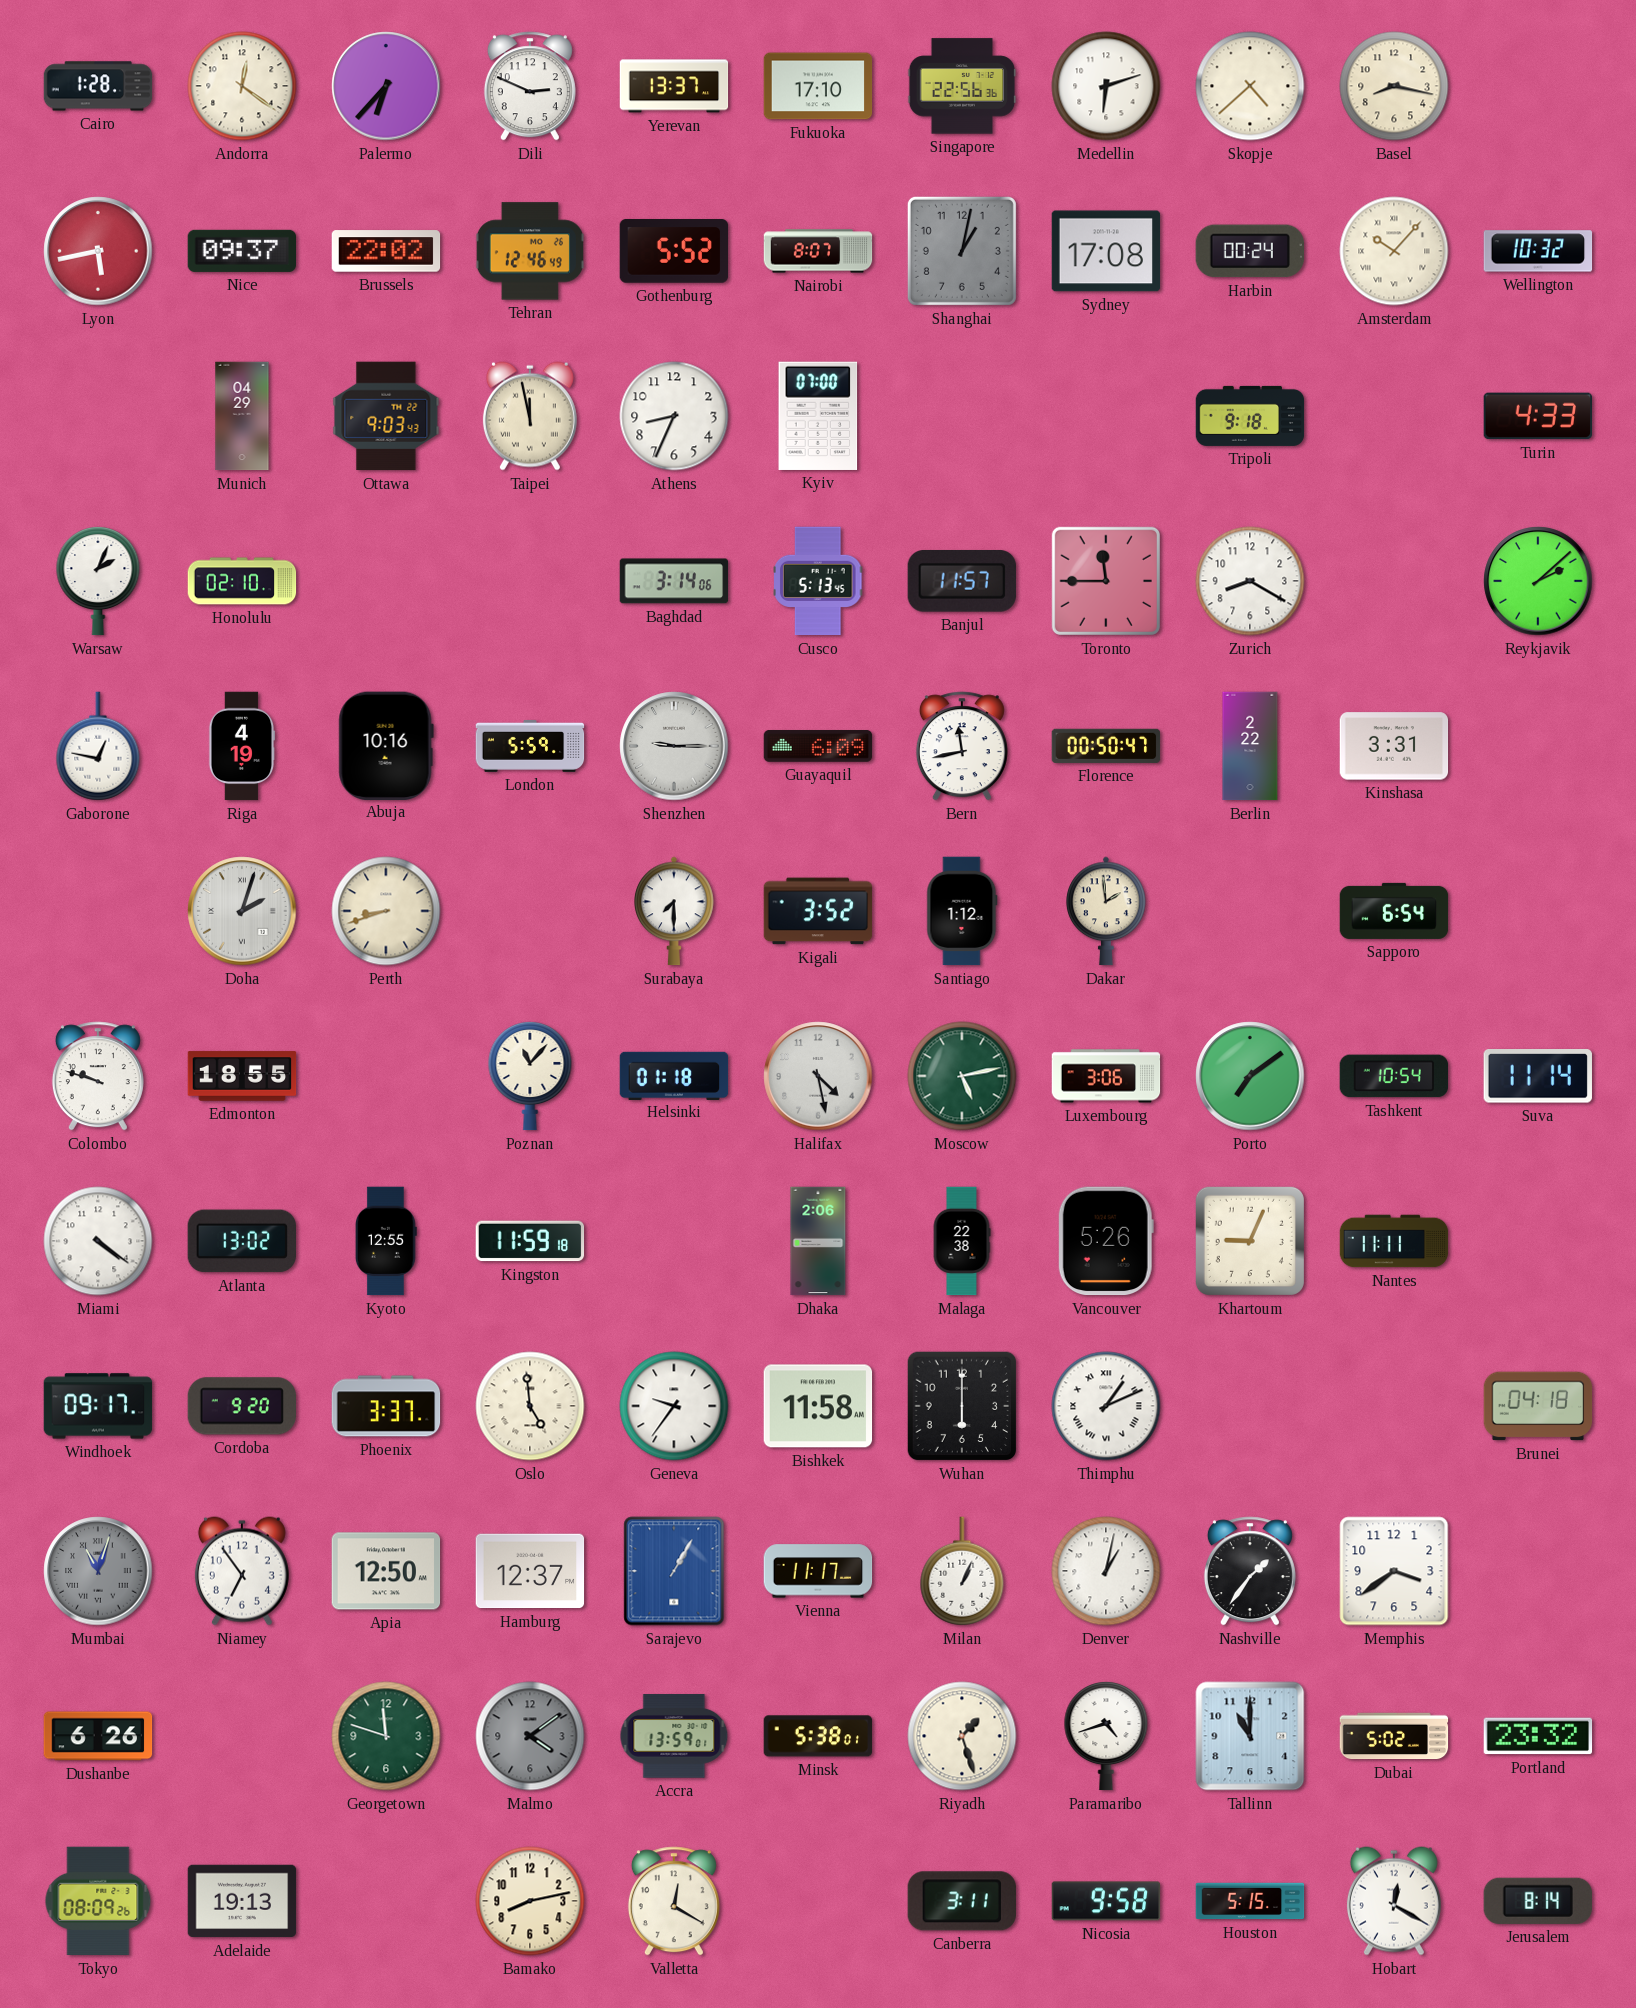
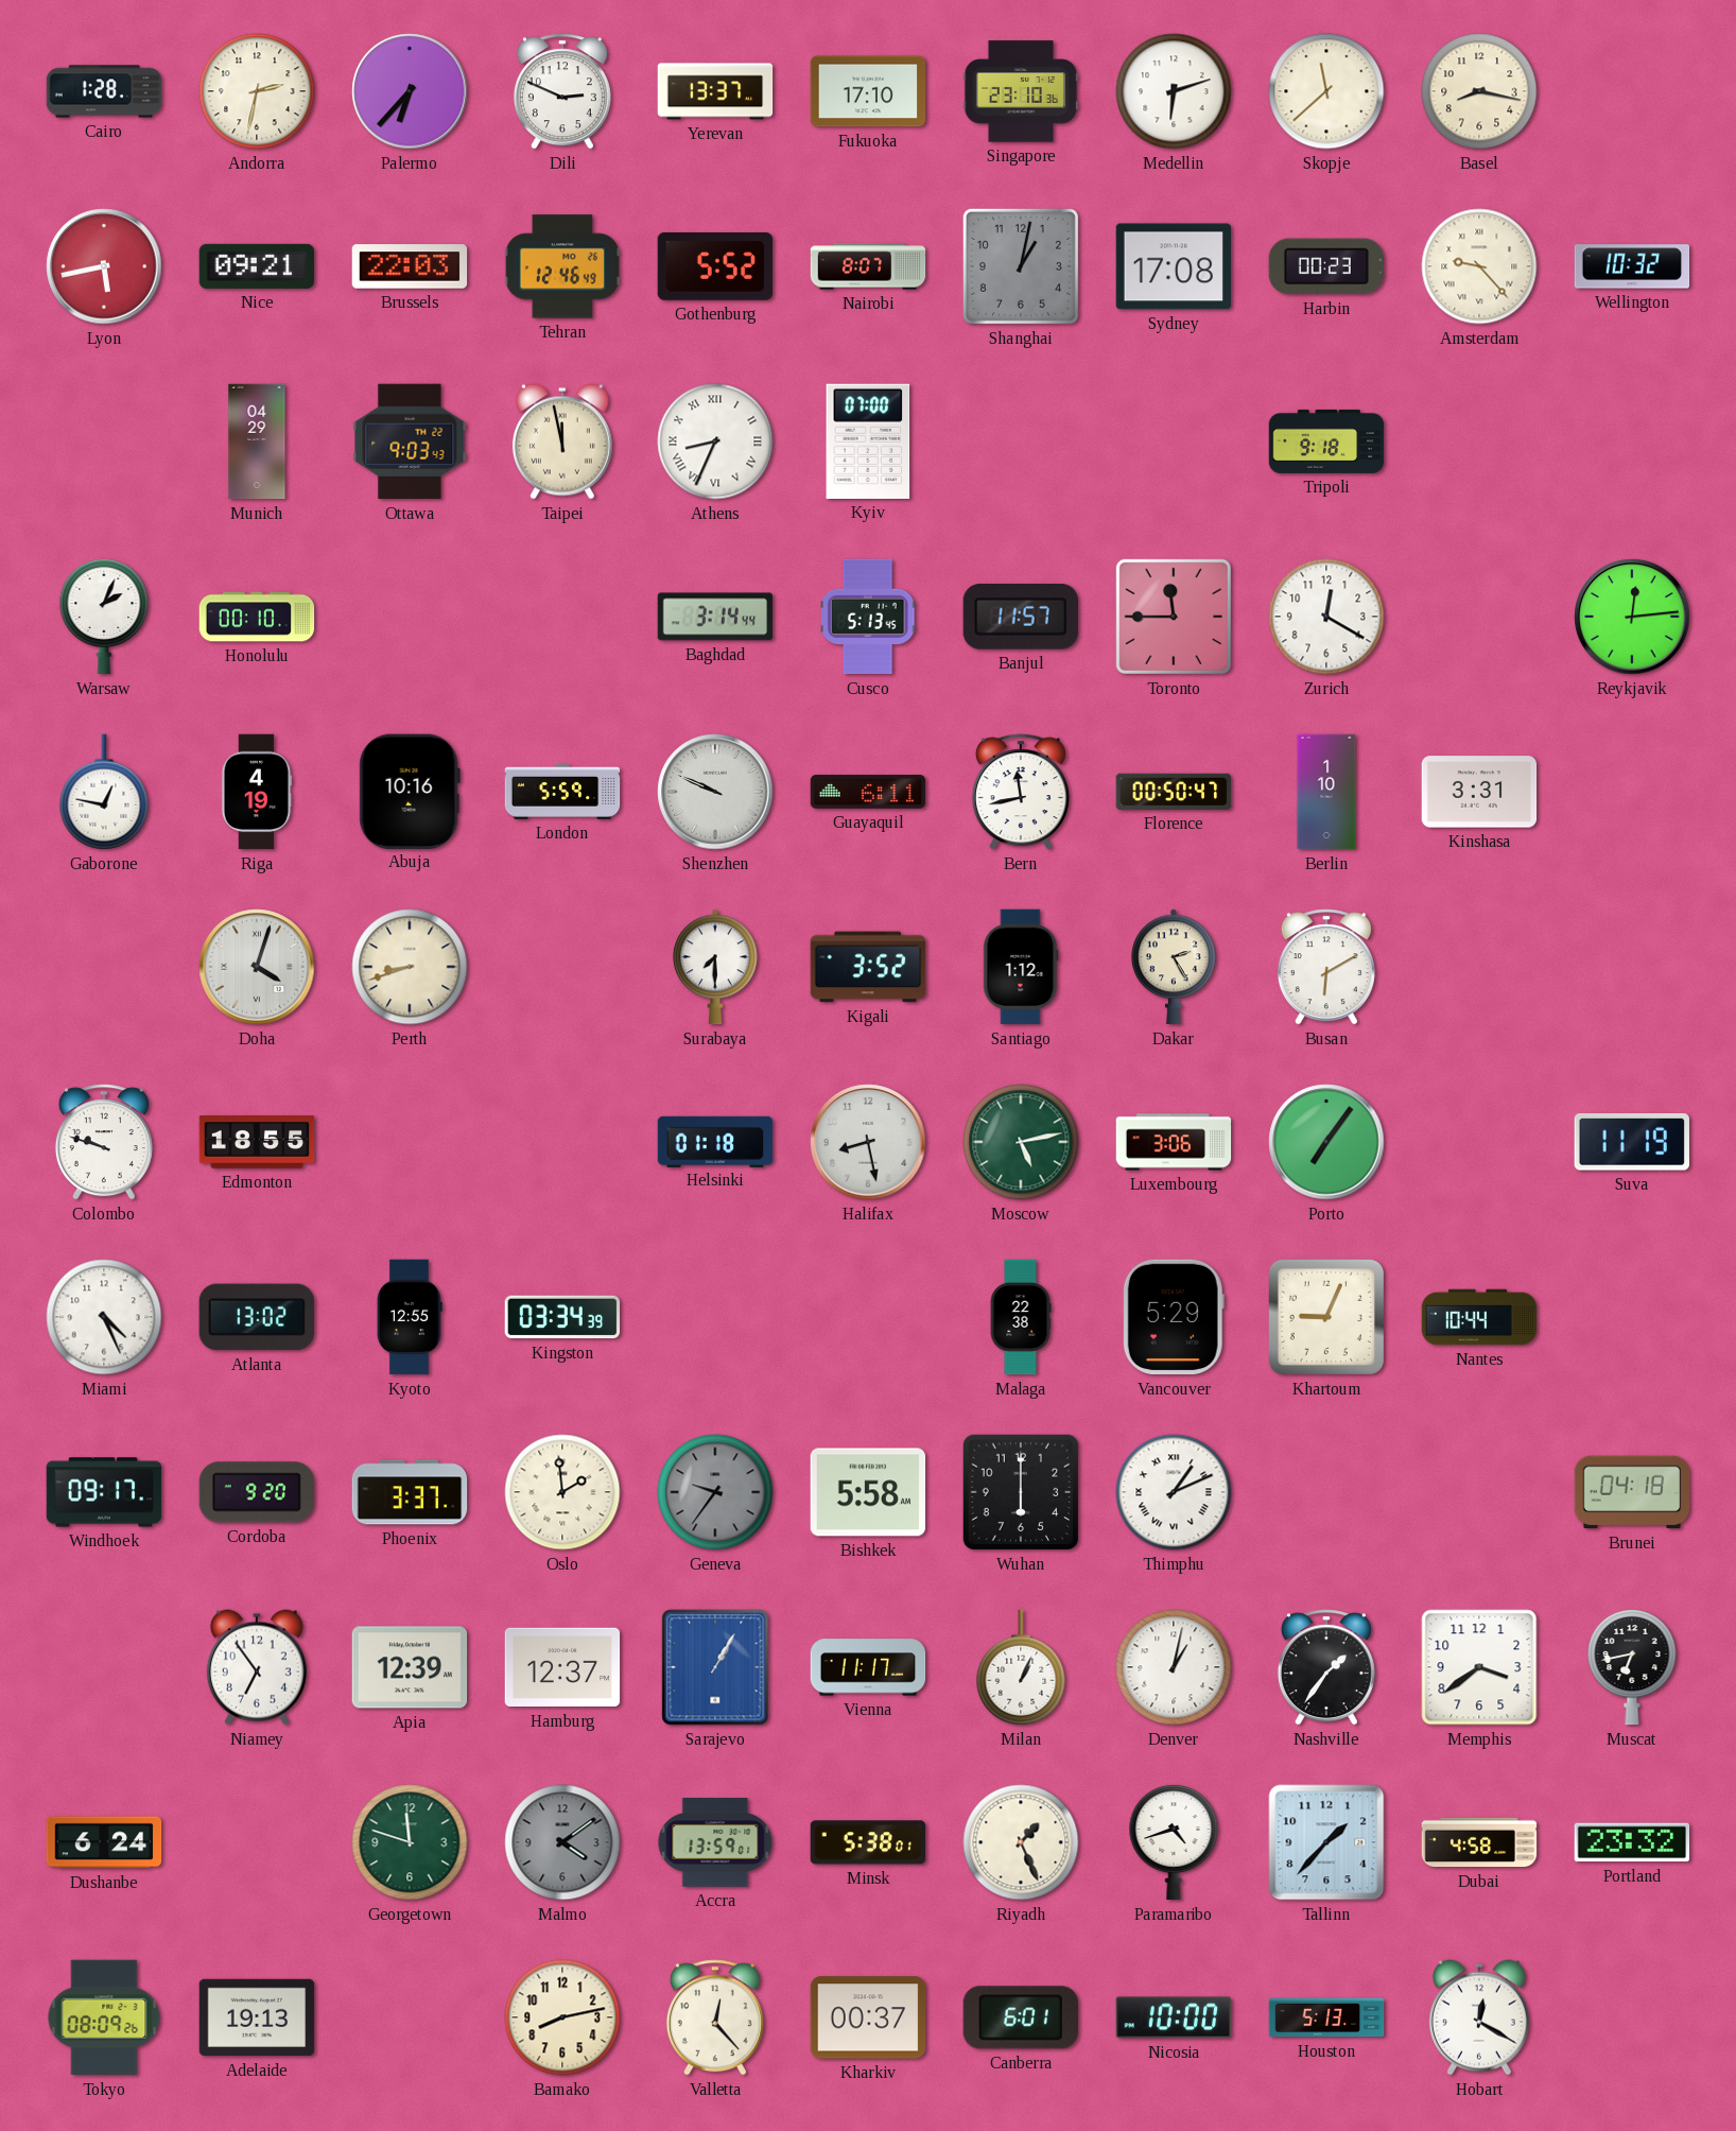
Andorra: 12:21 -> 2:32 (257, 91)
Singapore: 22:56 -> 23:10 (1021, 91)
Skopje: 4:38 -> 11:38 (1326, 91)
Nice: 09:37 -> 09:21 (257, 266)
Brussels: 22:02 -> 22:03 (410, 266)
Harbin: 00:24 -> 00:23 (1325, 266)
Amsterdam: 10:07 -> 9:23 (1479, 266)
Athens numerals: Arabic -> Roman (715, 441)
Turin: 4:33 -> none (1537, 416)
Honolulu: 02:10 -> 00:10 (257, 617)
Baghdad: 3:14:06 -> 3:14:44 (715, 617)
Zurich: 8:20 -> 12:20 (1326, 617)
Reykjavik: 2:08 -> 12:14 (1632, 617)
Shenzhen: 9:15 -> 9:49 (715, 792)
Guayaquil: 6:09 -> 6:11 (868, 793)
Berlin: 2:22 -> 1:10 (1326, 792)
Doha: 2:03 -> 4:03 (257, 967)
Dakar: 1:59 -> 2:25 (1174, 967)
Busan: none -> 6:10 (1326, 967)
Sapporo: 6:54 -> none (1394, 911)
Poznan: 11:07 -> none (530, 1076)
Halifax: 4:28 -> 8:28 (868, 1142)
Porto: 7:09 -> 7:06 (1326, 1142)
Tashkent: 10:54 -> none (1394, 1076)
Suva: 11:14 -> 11:19 (1632, 1142)
Miami: 4:21 -> 4:26 (104, 1317)
Kingston: 11:59 -> 03:34 (562, 1317)
Dhaka: 2:06 -> none (818, 1241)
Vancouver: 5:26 -> 5:29 (1174, 1317)
Nantes: 11:11 -> 10:44 (1479, 1317)
Oslo: 4:59 -> 1:59 (562, 1492)
Geneva dial: white -> grey (715, 1492)
Bishkek: 11:58 -> 5:58 (868, 1492)
Mumbai: 11:03 -> none (98, 1571)
Apia: 12:50 -> 12:39 (410, 1667)
Muscat: none -> 6:43 (1632, 1667)
Dushanbe: 6:26 -> 6:24 (104, 1842)
Riyadh: 1:27 -> 1:26 (1021, 1842)
Tallinn: 11:00 -> 1:37 (1326, 1842)
Dubai: 5:02 -> 4:58 (1479, 1842)
Valletta: 12:20 -> 12:23 (715, 2017)
Kharkiv: none -> 00:37 (868, 2017)
Canberra: 3:11 -> 6:01 (1021, 2017)
Nicosia: 9:58 -> 10:00 (1174, 2017)
Houston: 5:15 -> 5:13 (1326, 2017)
Jerusalem: 8:14 -> none (1538, 1901)
